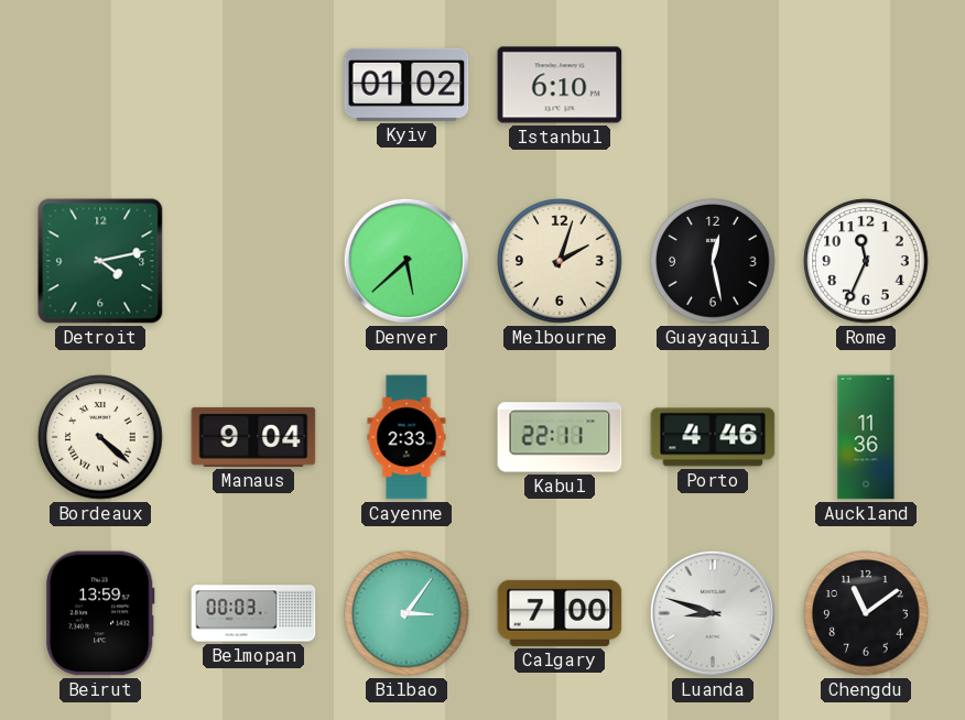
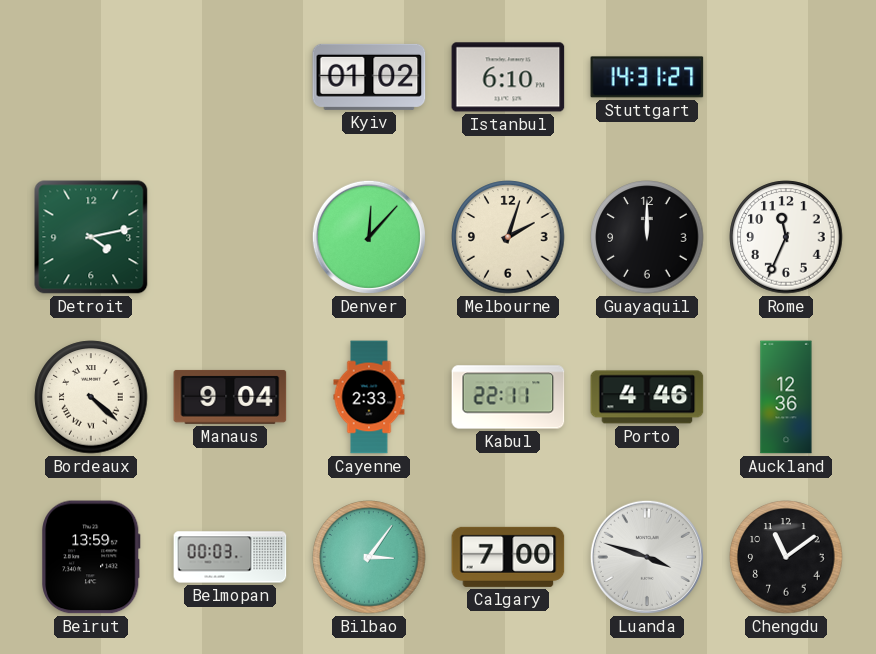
Stuttgart: none -> 14:31 (647, 77)
Denver: 5:38 -> 12:07 (369, 237)
Guayaquil: 12:28 -> 12:00 (647, 237)
Auckland: 11:36 -> 12:36 (786, 397)
Luanda: 8:48 -> 3:48 (647, 557)
